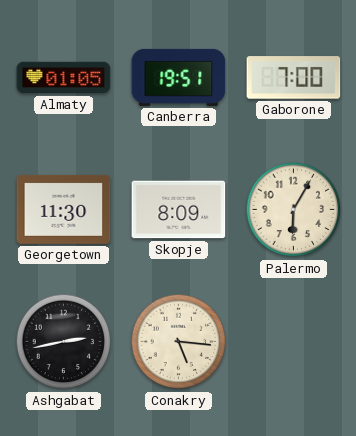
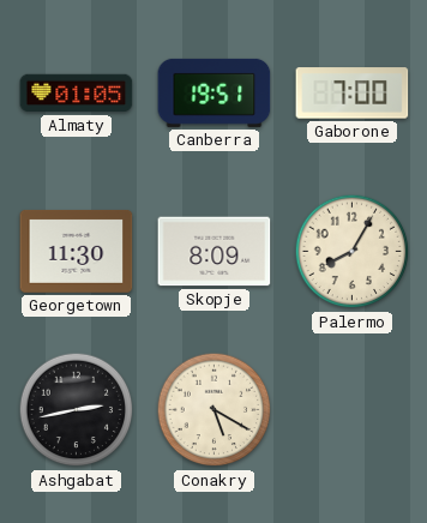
Palermo: 6:05 -> 8:05 (353, 252)
Conakry: 5:16 -> 5:20 (215, 410)
